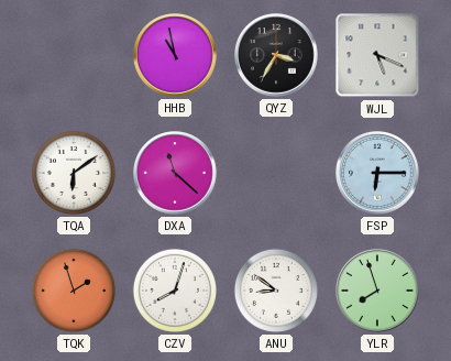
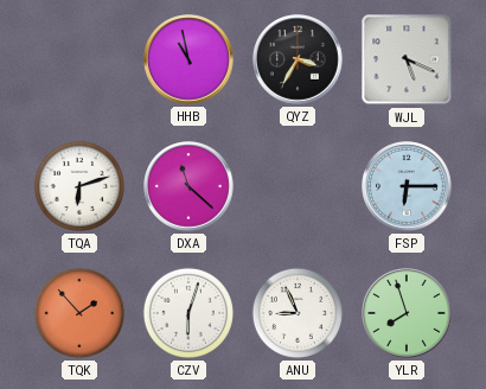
TQA: 6:09 -> 6:12 (79, 186)
TQK: 1:57 -> 1:53 (79, 313)
CZV: 8:03 -> 6:03 (188, 313)
ANU: 8:51 -> 8:56 (298, 313)
